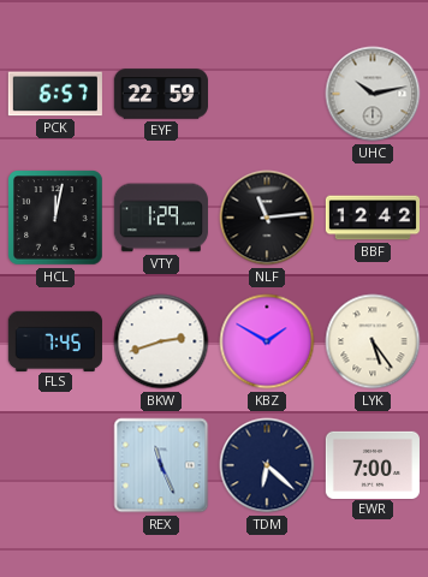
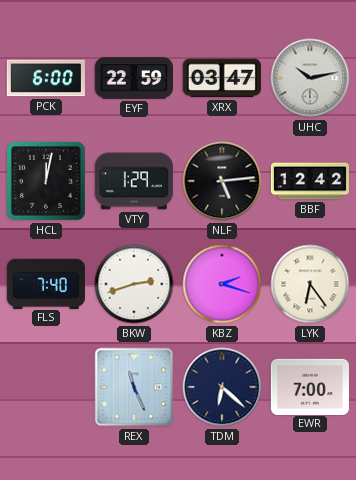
PCK: 6:57 -> 6:00 (46, 78)
XRX: none -> 03:47 (222, 78)
NLF: 11:14 -> 5:14 (222, 181)
FLS: 7:45 -> 7:40 (46, 283)
KBZ: 1:50 -> 2:18 (222, 284)
LYK: 5:24 -> 6:24 (310, 284)
